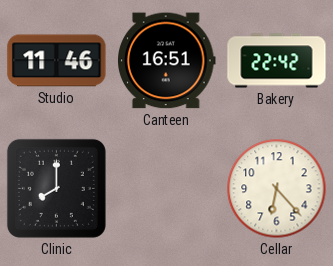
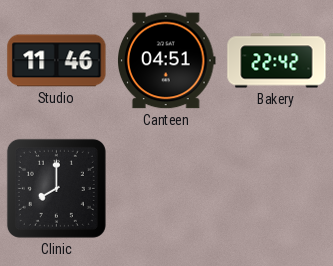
Canteen: 16:51 -> 04:51 (167, 61)
Cellar: 6:23 -> none (277, 189)
